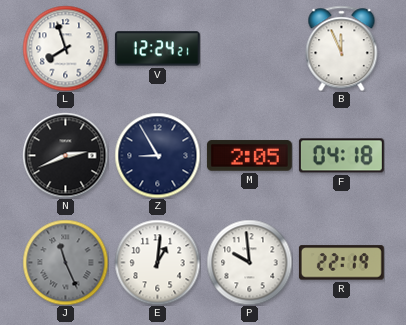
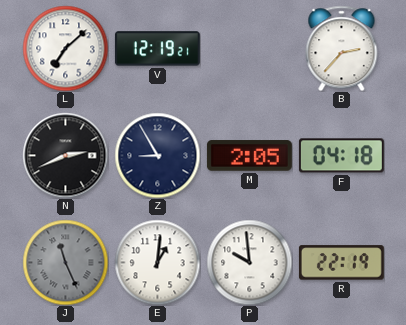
L: 7:57 -> 7:08 (65, 48)
V: 12:24 -> 12:19 (157, 49)
B: 11:56 -> 2:37 (342, 48)
